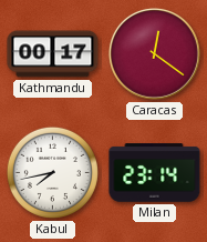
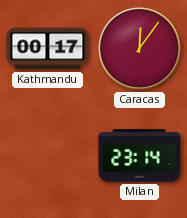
Caracas: 12:21 -> 12:06 (139, 48)
Kabul: 7:43 -> none (52, 172)
